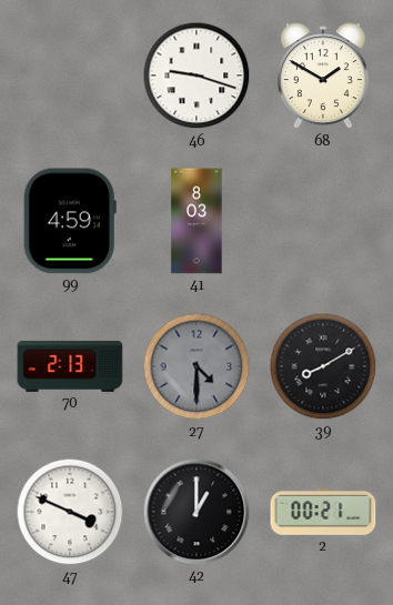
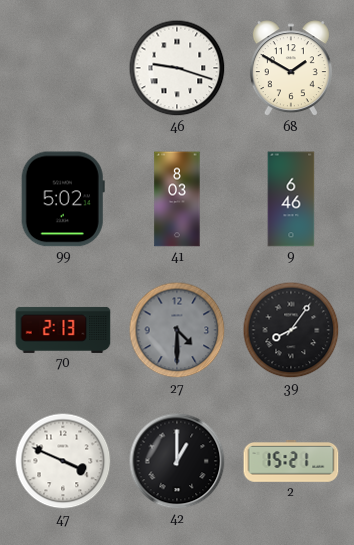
99: 4:59 -> 5:02 (63, 199)
9: none -> 6:46 (291, 199)
39: 8:10 -> 8:06 (291, 330)
2: 00:21 -> 15:21 (291, 461)
